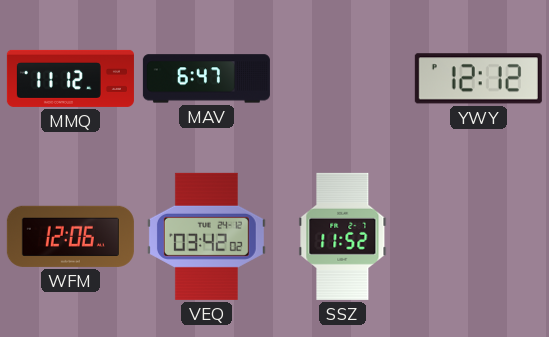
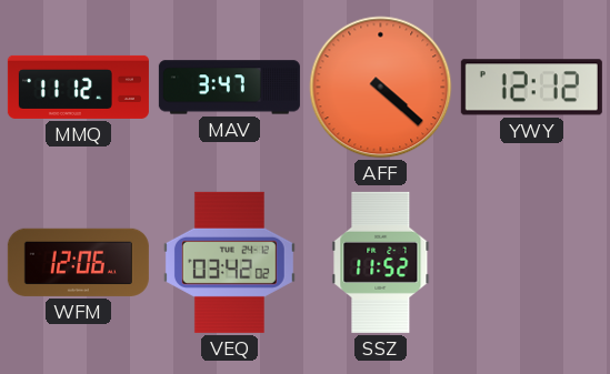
MAV: 6:47 -> 3:47 (229, 88)
AFF: none -> 4:22 (381, 88)
